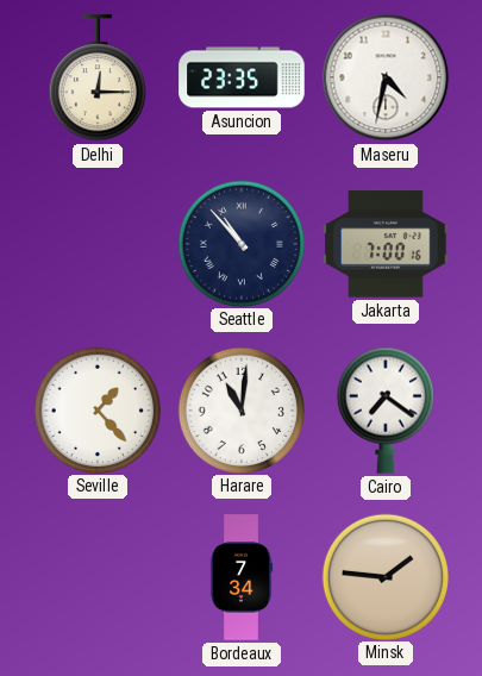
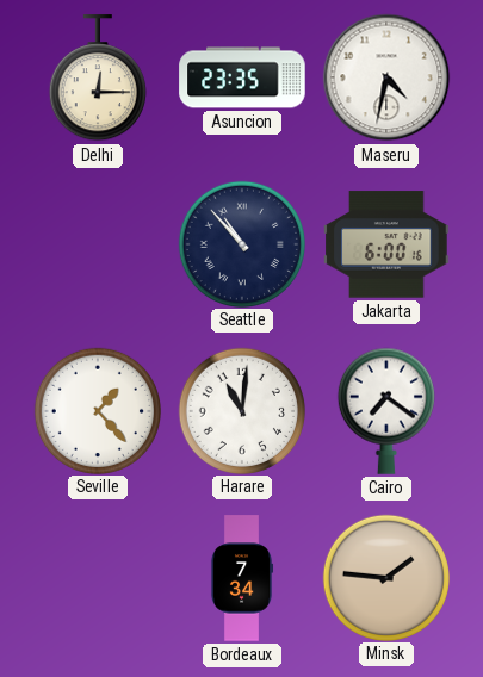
Jakarta: 7:00 -> 6:00 (386, 244)
